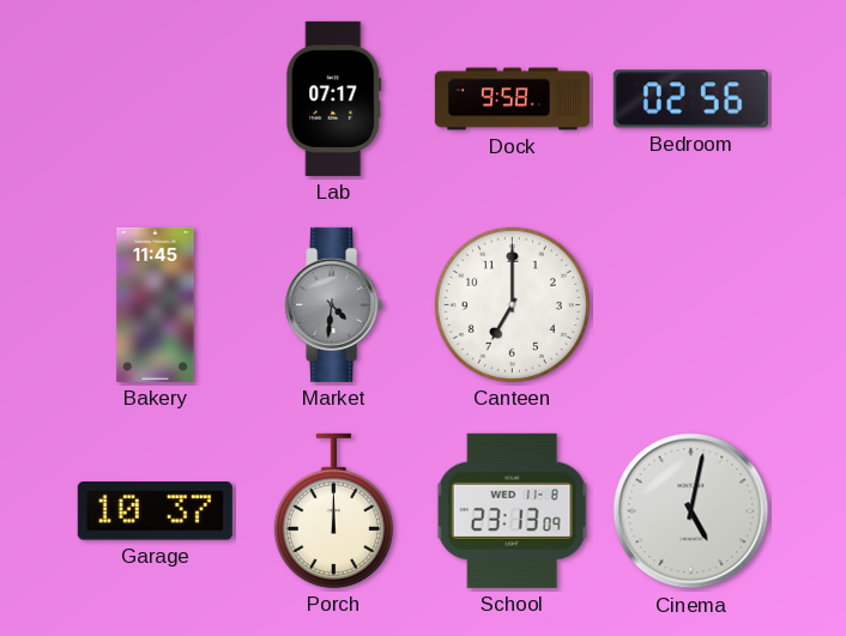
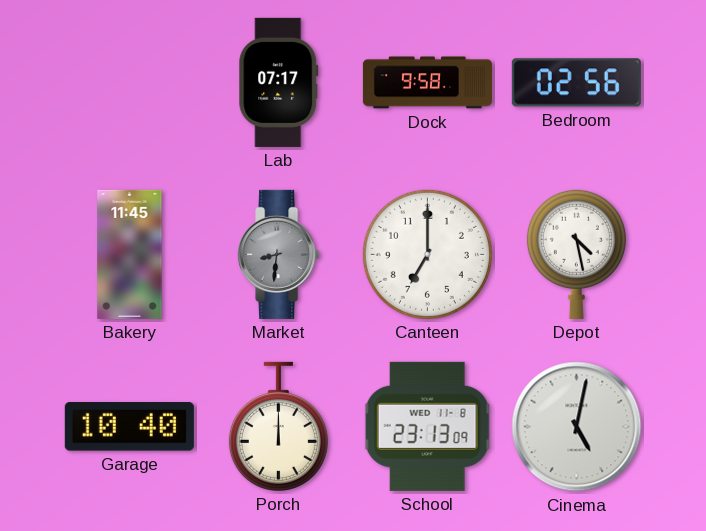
Market: 4:31 -> 8:31 (279, 254)
Depot: none -> 4:28 (576, 254)
Garage: 10:37 -> 10:40 (129, 427)
